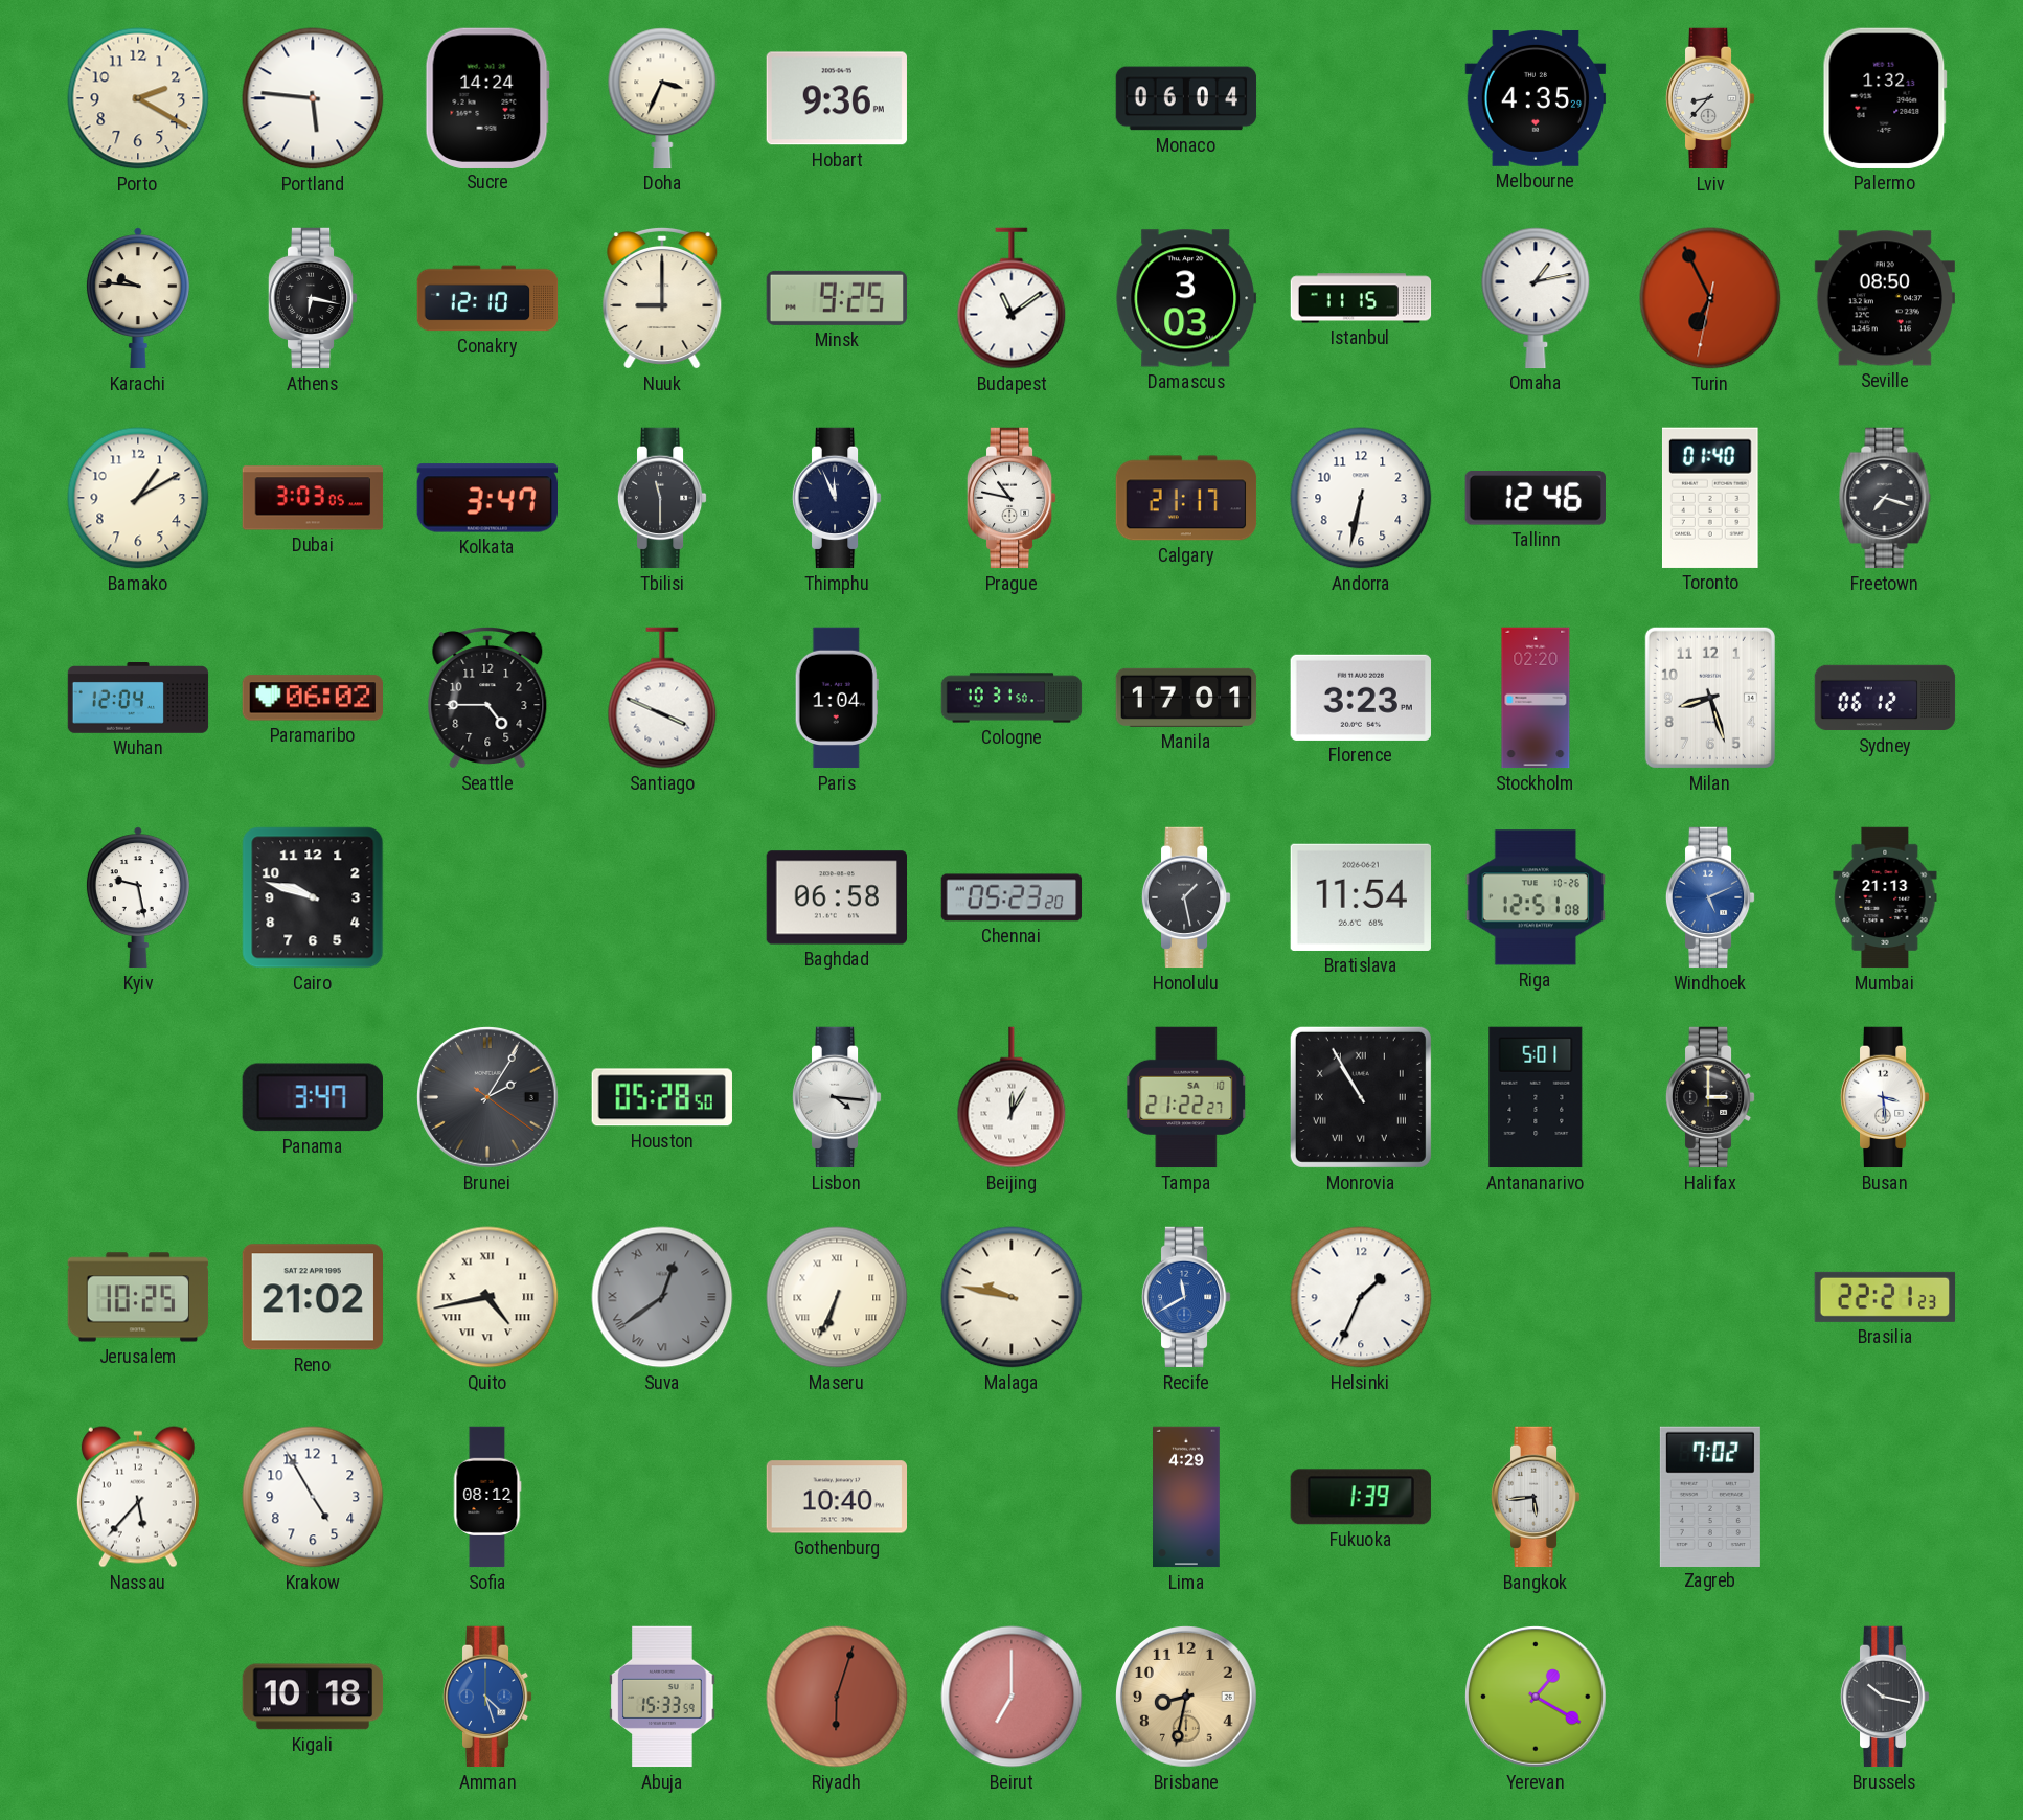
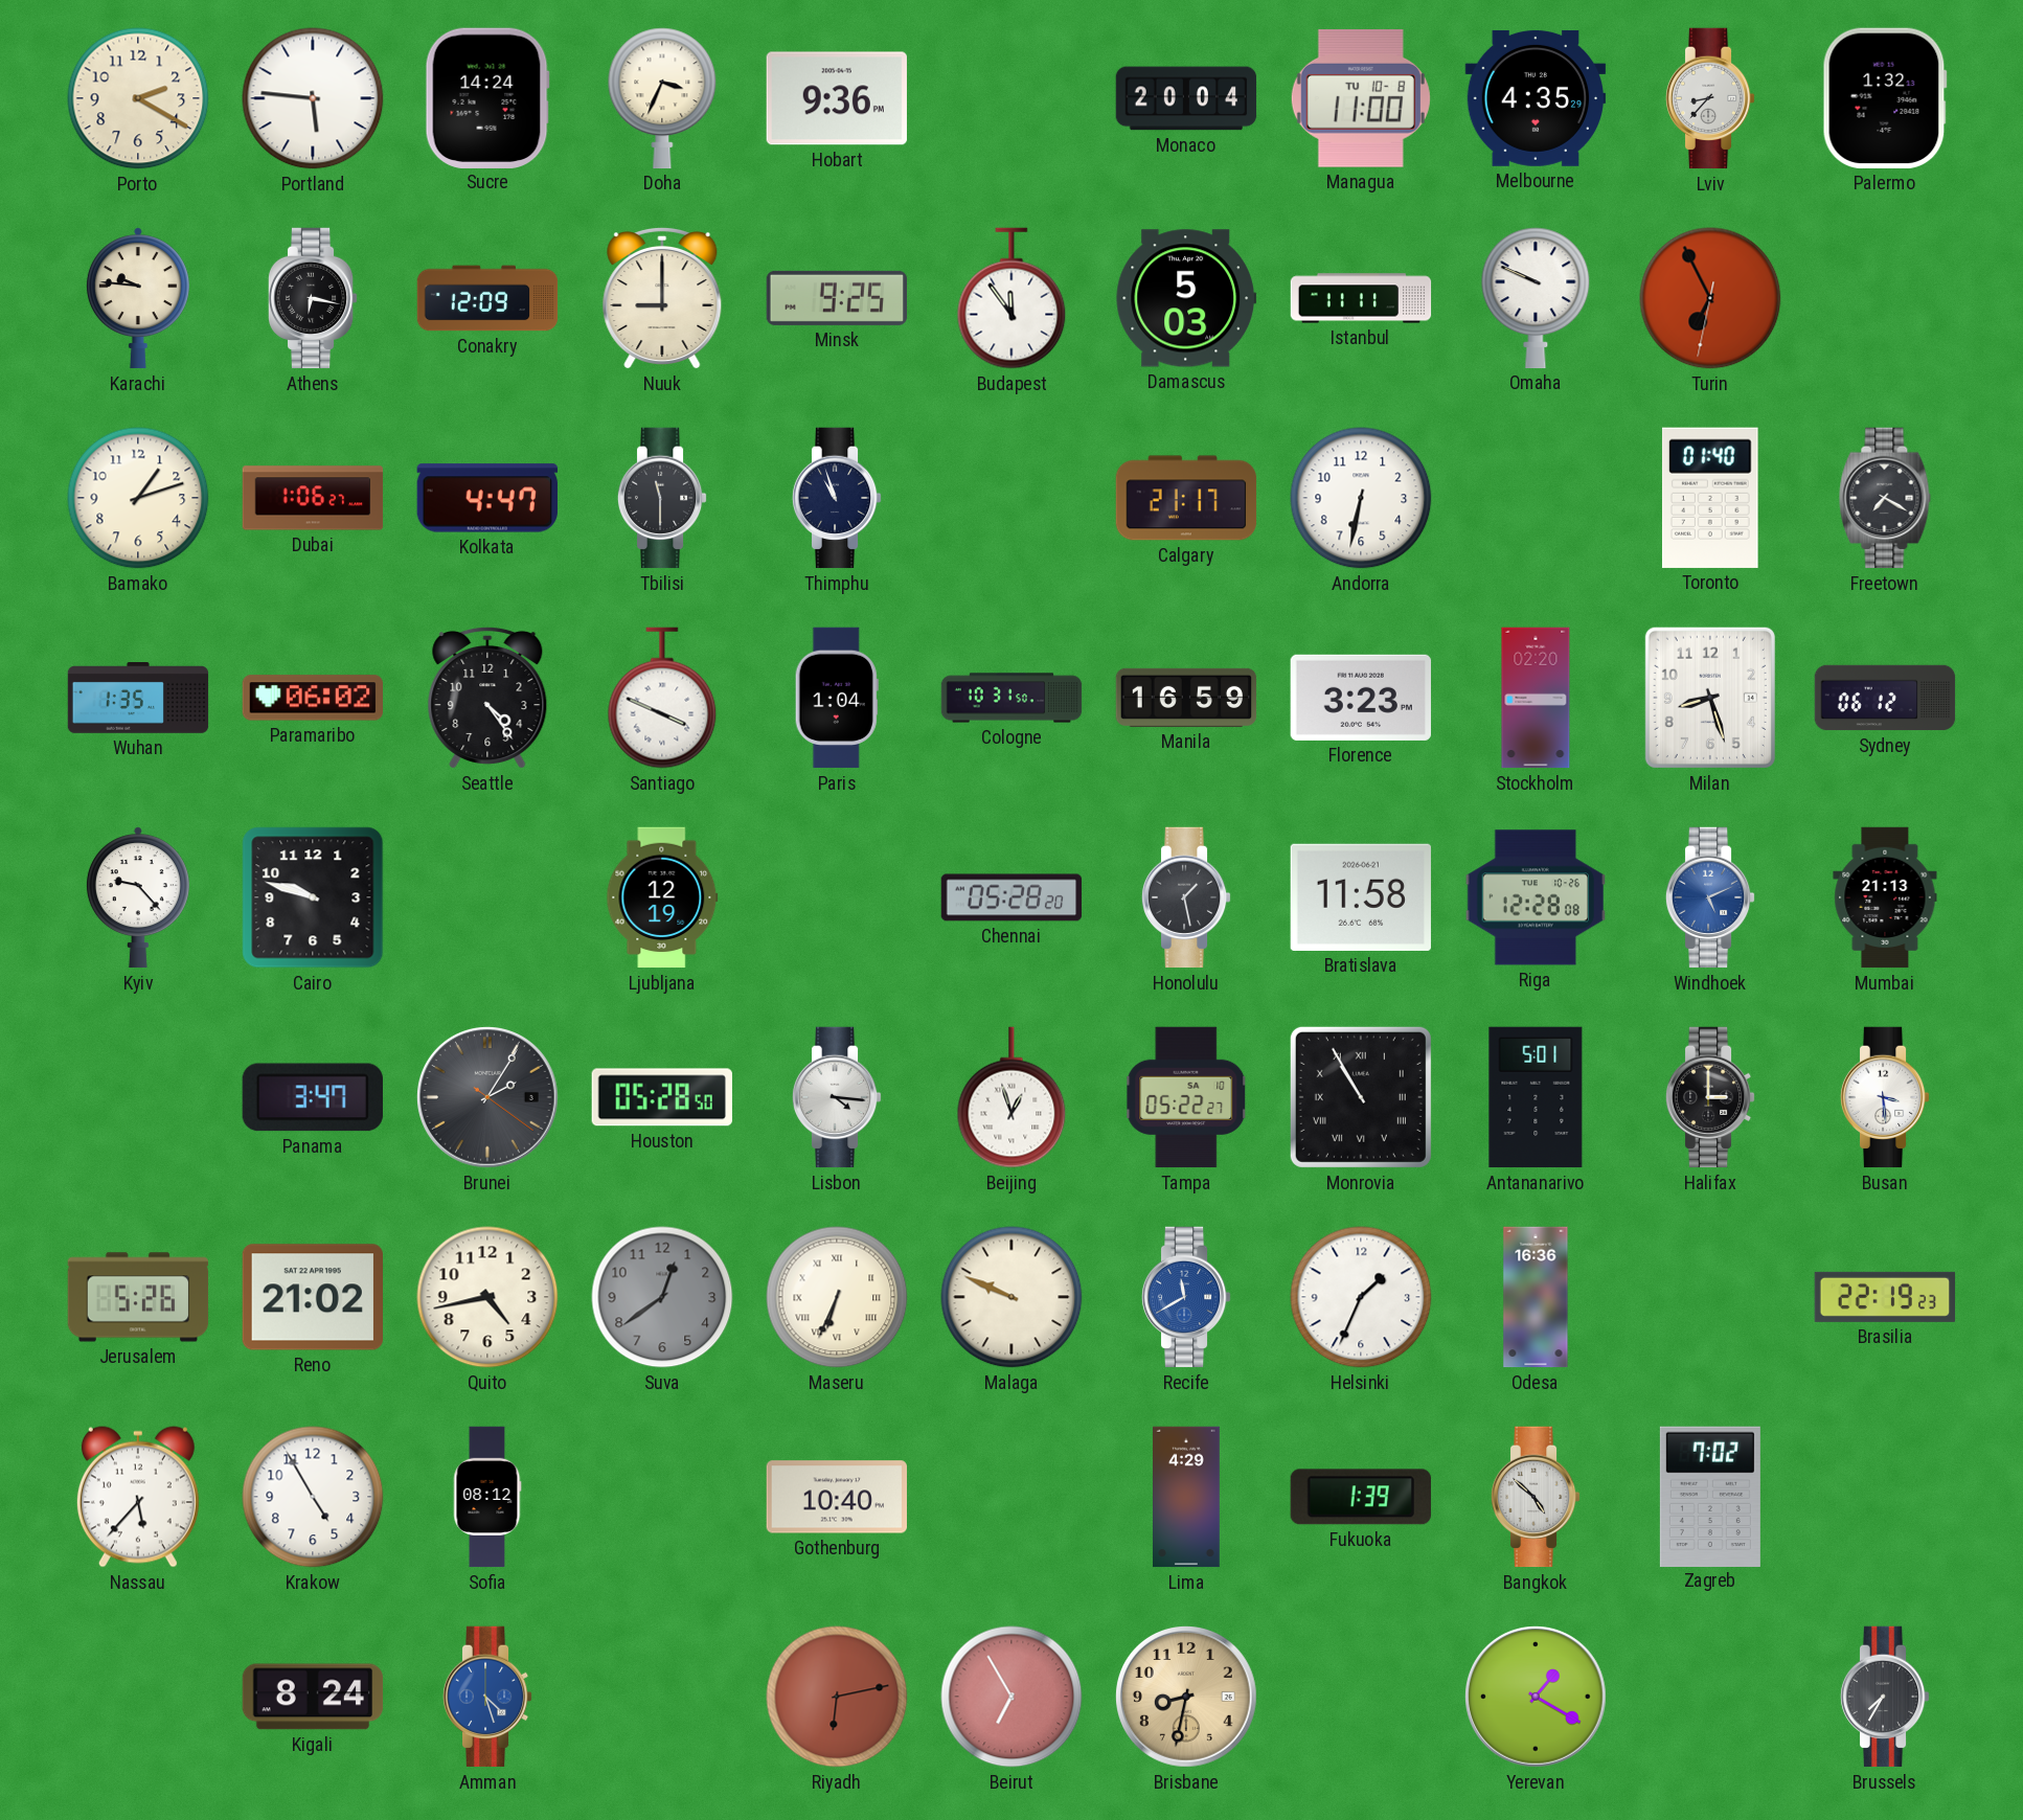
Monaco: 06:04 -> 20:04 (1186, 98)
Managua: none -> 11:00 (1361, 98)
Conakry: 12:10 -> 12:09 (487, 298)
Budapest: 11:09 -> 11:54 (1012, 298)
Damascus: 3:03 -> 5:03 (1185, 298)
Istanbul: 11:15 -> 11:11 (1361, 298)
Omaha: 1:13 -> 9:49 (1536, 298)
Seville: 08:50 -> none (1884, 298)
Bamako: 1:10 -> 1:12 (138, 498)
Dubai: 3:03 -> 1:06 (313, 498)
Kolkata: 3:47 -> 4:47 (486, 498)
Thimphu: 11:56 -> 10:57 (837, 498)
Prague: 10:47 -> none (1012, 498)
Tallinn: 12:46 -> none (1536, 498)
Freetown: 7:18 -> 7:20 (1885, 498)
Wuhan: 12:04 -> 1:35 (138, 699)
Seattle: 4:45 -> 4:24 (487, 698)
Manila: 17:01 -> 16:59 (1186, 698)
Kyiv: 9:28 -> 9:23 (138, 897)
Ljubljana: none -> 12:19 (662, 897)
Baghdad: 06:58 -> none (836, 897)
Chennai: 05:23 -> 05:28 (1012, 897)
Bratislava: 11:54 -> 11:58 (1361, 897)
Riga: 12:51 -> 12:28 (1535, 897)
Beijing: 12:05 -> 12:57 (1012, 1097)
Tampa: 21:22 -> 05:22 (1186, 1097)
Jerusalem: 10:25 -> 5:26 (138, 1297)
Quito numerals: Roman -> Arabic (487, 1297)
Suva numerals: Roman -> Arabic (662, 1297)
Malaga: 9:47 -> 9:49 (1012, 1297)
Odesa: none -> 16:36 (1536, 1297)
Brasilia: 22:21 -> 22:19 (1885, 1297)
Bangkok: 5:44 -> 4:52 (1536, 1497)
Kigali: 10:18 -> 8:24 (313, 1697)
Abuja: 15:33 -> none (662, 1697)
Riyadh: 6:03 -> 6:13 (837, 1697)
Beirut: 7:00 -> 6:55 (1012, 1697)
Brussels: 10:17 -> 7:35 (1885, 1697)
